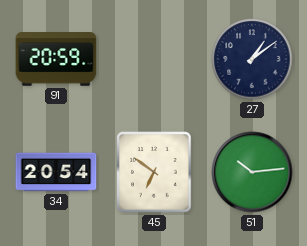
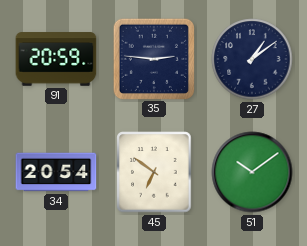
35: none -> 2:46 (153, 58)
51: 10:14 -> 10:09 (252, 172)
